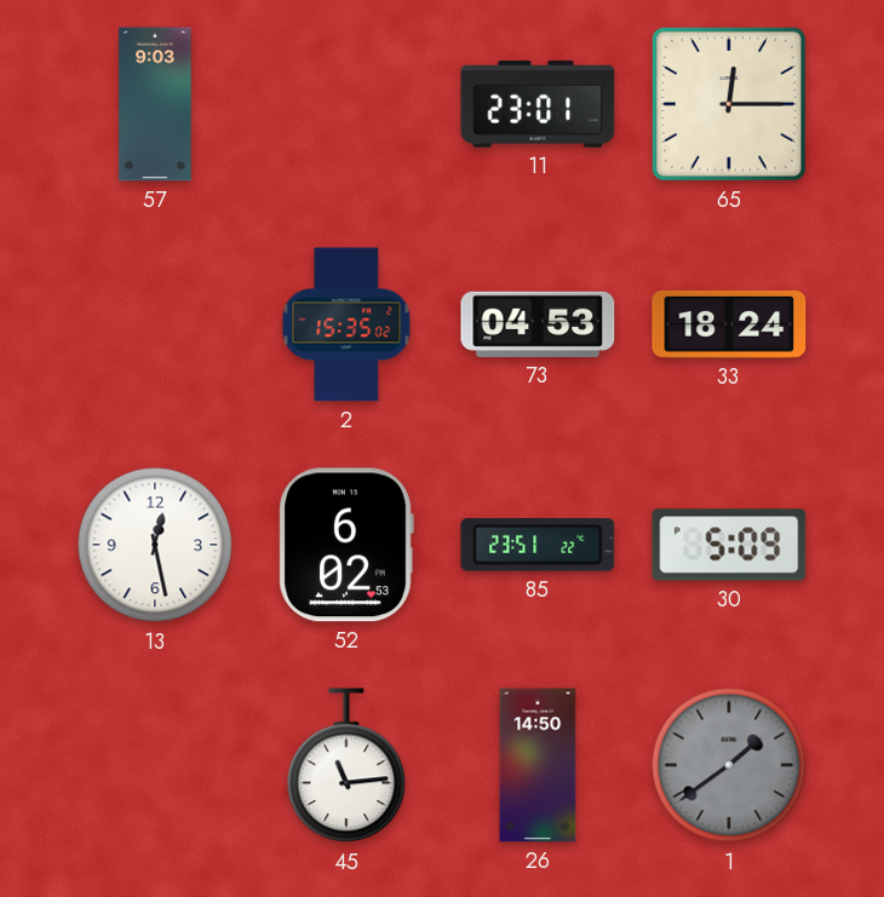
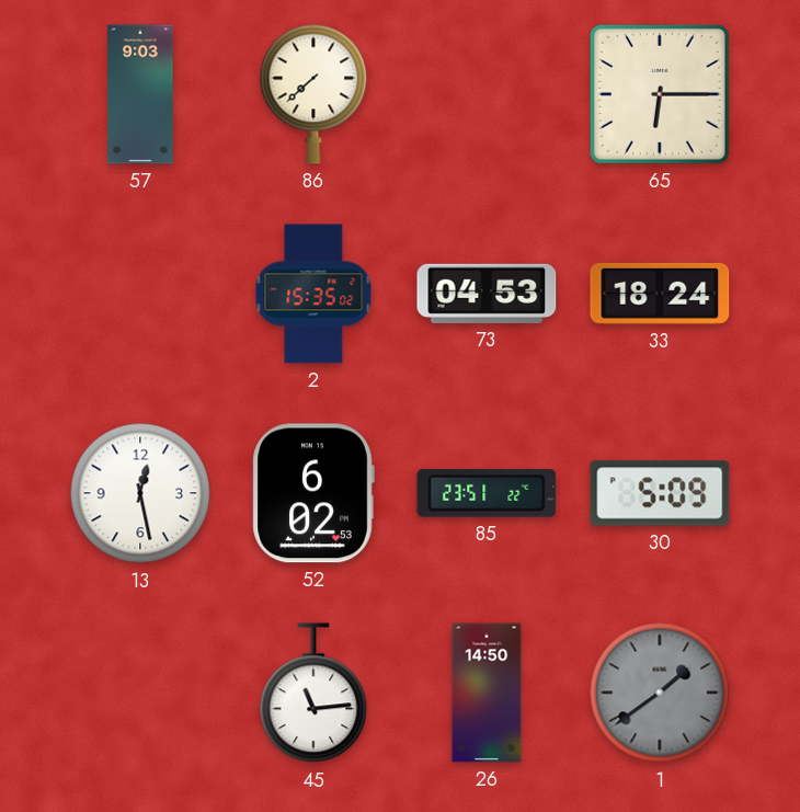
86: none -> 7:38 (313, 94)
11: 23:01 -> none (538, 104)
65: 12:15 -> 6:15 (660, 94)
